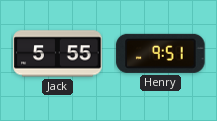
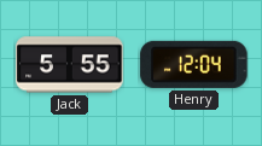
Henry: 9:51 -> 12:04 (194, 64)
